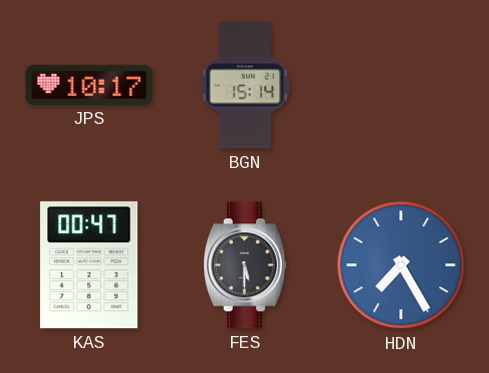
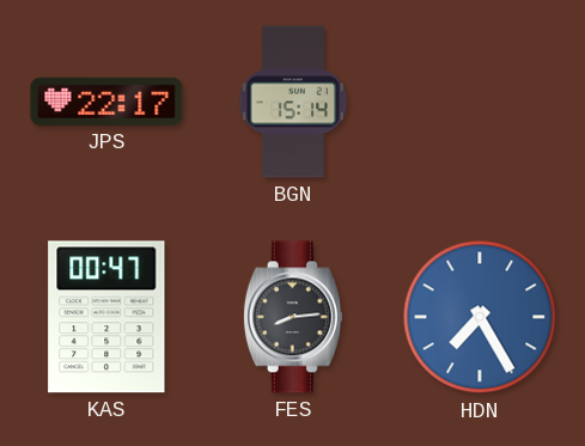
JPS: 10:17 -> 22:17 (106, 102)
FES: 5:30 -> 8:14 (293, 317)
